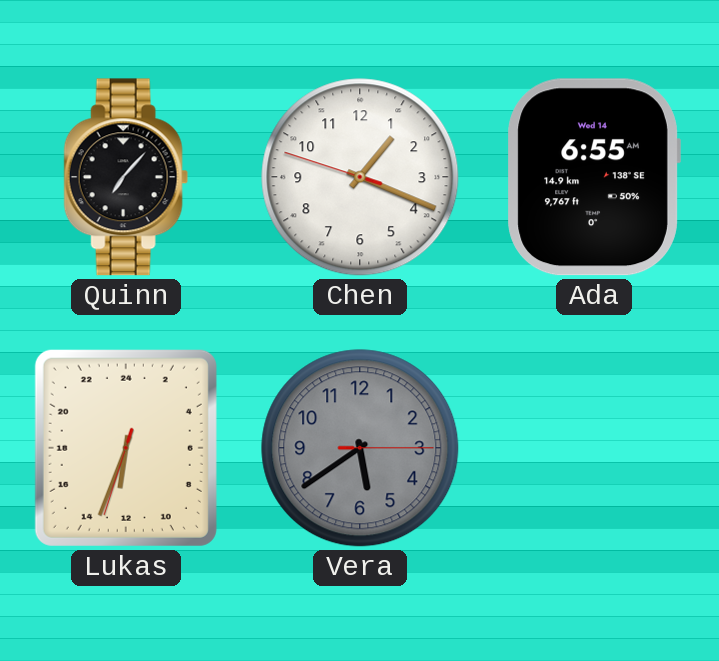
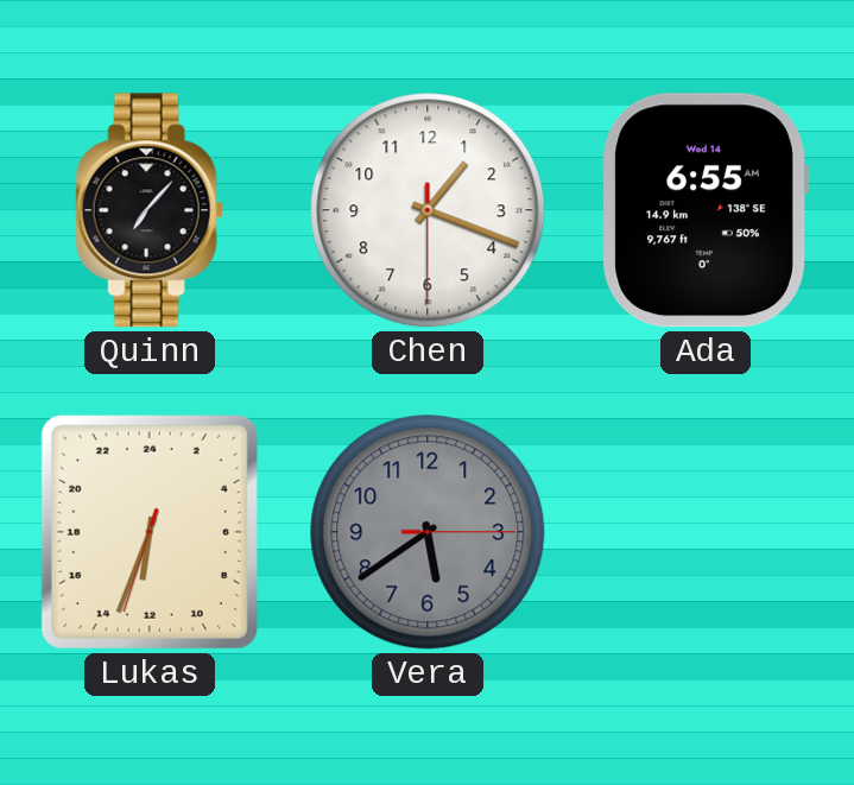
Chen: 1:18:48 -> 1:18:30 (428, 210)
